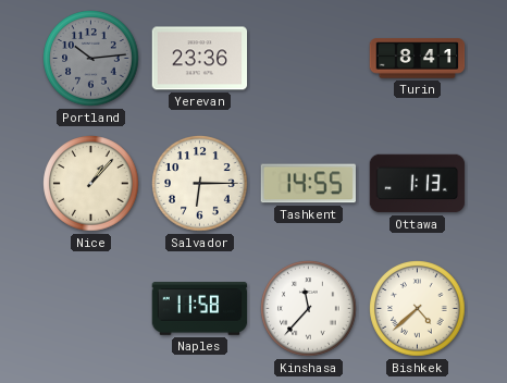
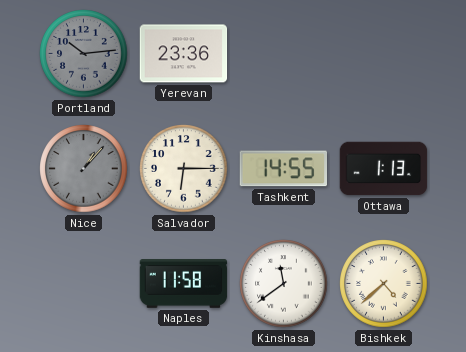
Turin: 8:41 -> none (418, 59)
Nice dial: cream -> grey (84, 169)
Kinshasa: 11:37 -> 11:39 (284, 284)
